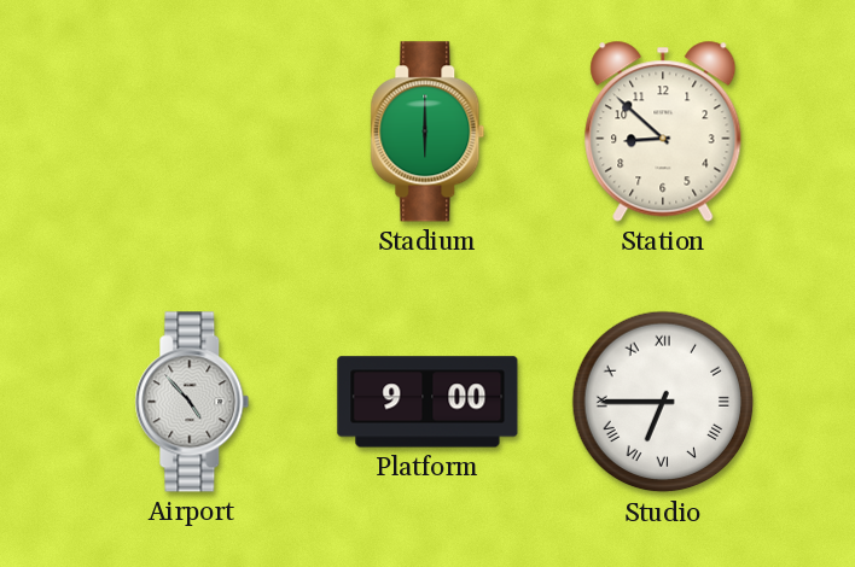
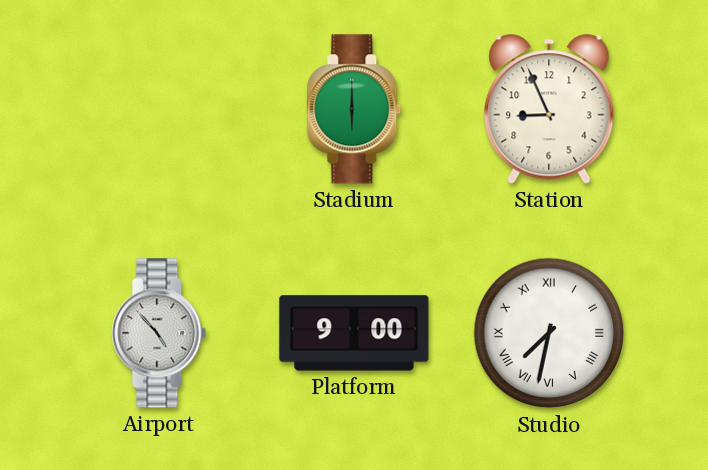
Station: 8:52 -> 8:56 (549, 109)
Studio: 6:45 -> 7:32 (549, 333)
